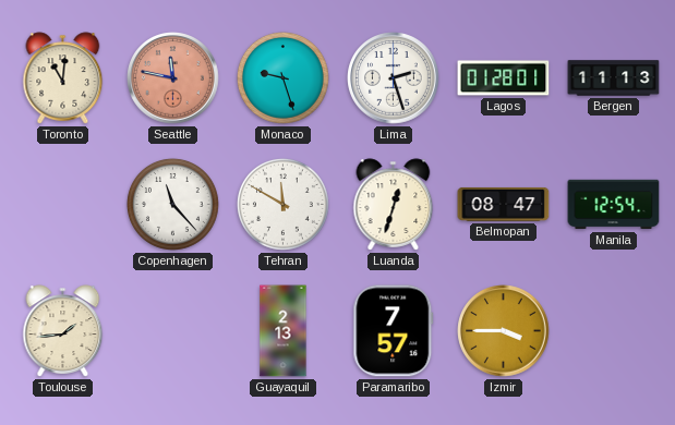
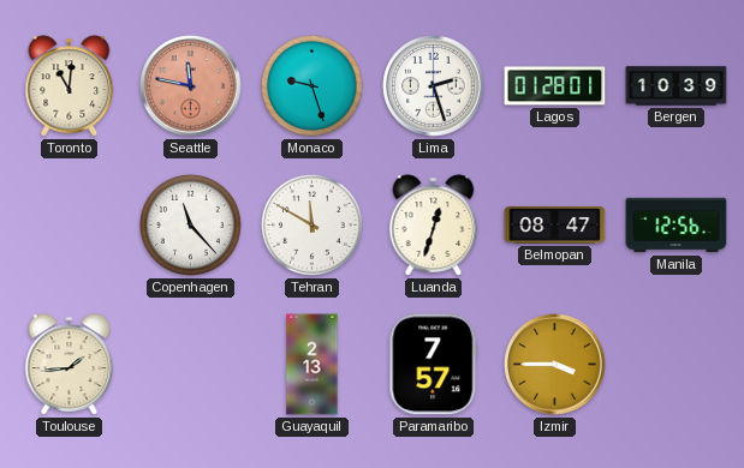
Bergen: 11:13 -> 10:39 (677, 86)
Manila: 12:54 -> 12:56 (677, 226)
